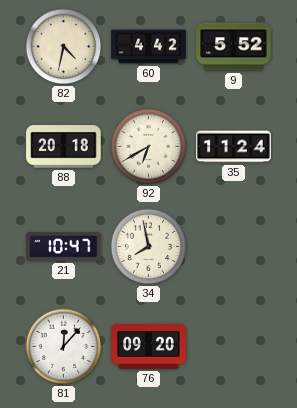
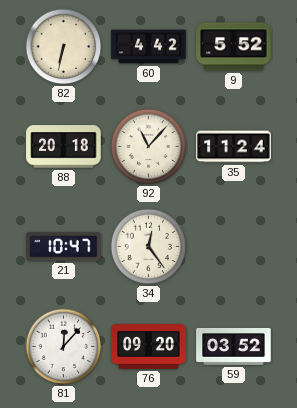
82: 4:32 -> 6:32 (64, 47)
92: 6:40 -> 11:07 (149, 147)
34: 7:58 -> 12:24 (149, 247)
59: none -> 03:52 (234, 346)
